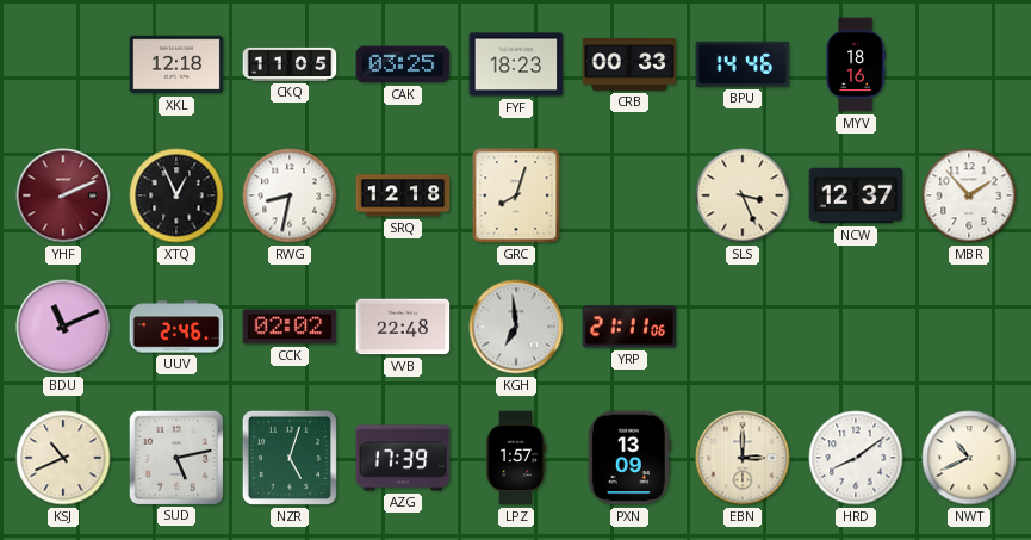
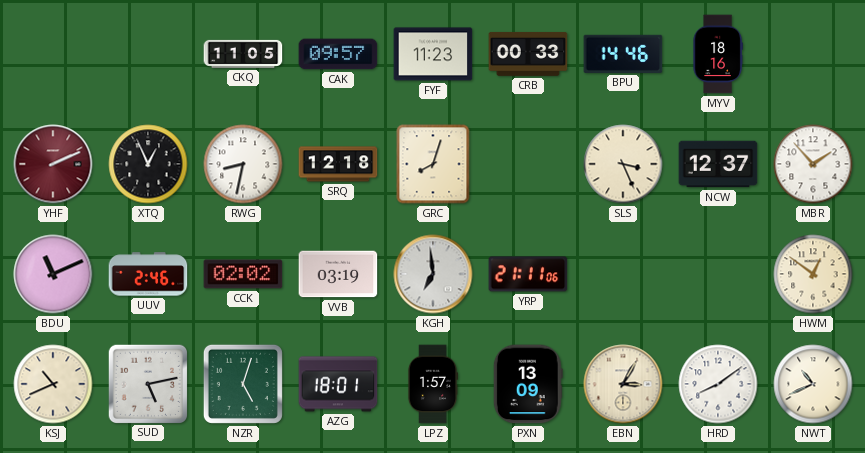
XKL: 12:18 -> none (176, 64)
CAK: 03:25 -> 09:57 (338, 54)
FYF: 18:23 -> 11:23 (433, 54)
VVB: 22:48 -> 03:19 (338, 274)
HWM: none -> 12:51 (813, 274)
AZG: 17:39 -> 18:01 (338, 384)
EBN: 3:00 -> 3:05 (623, 384)
